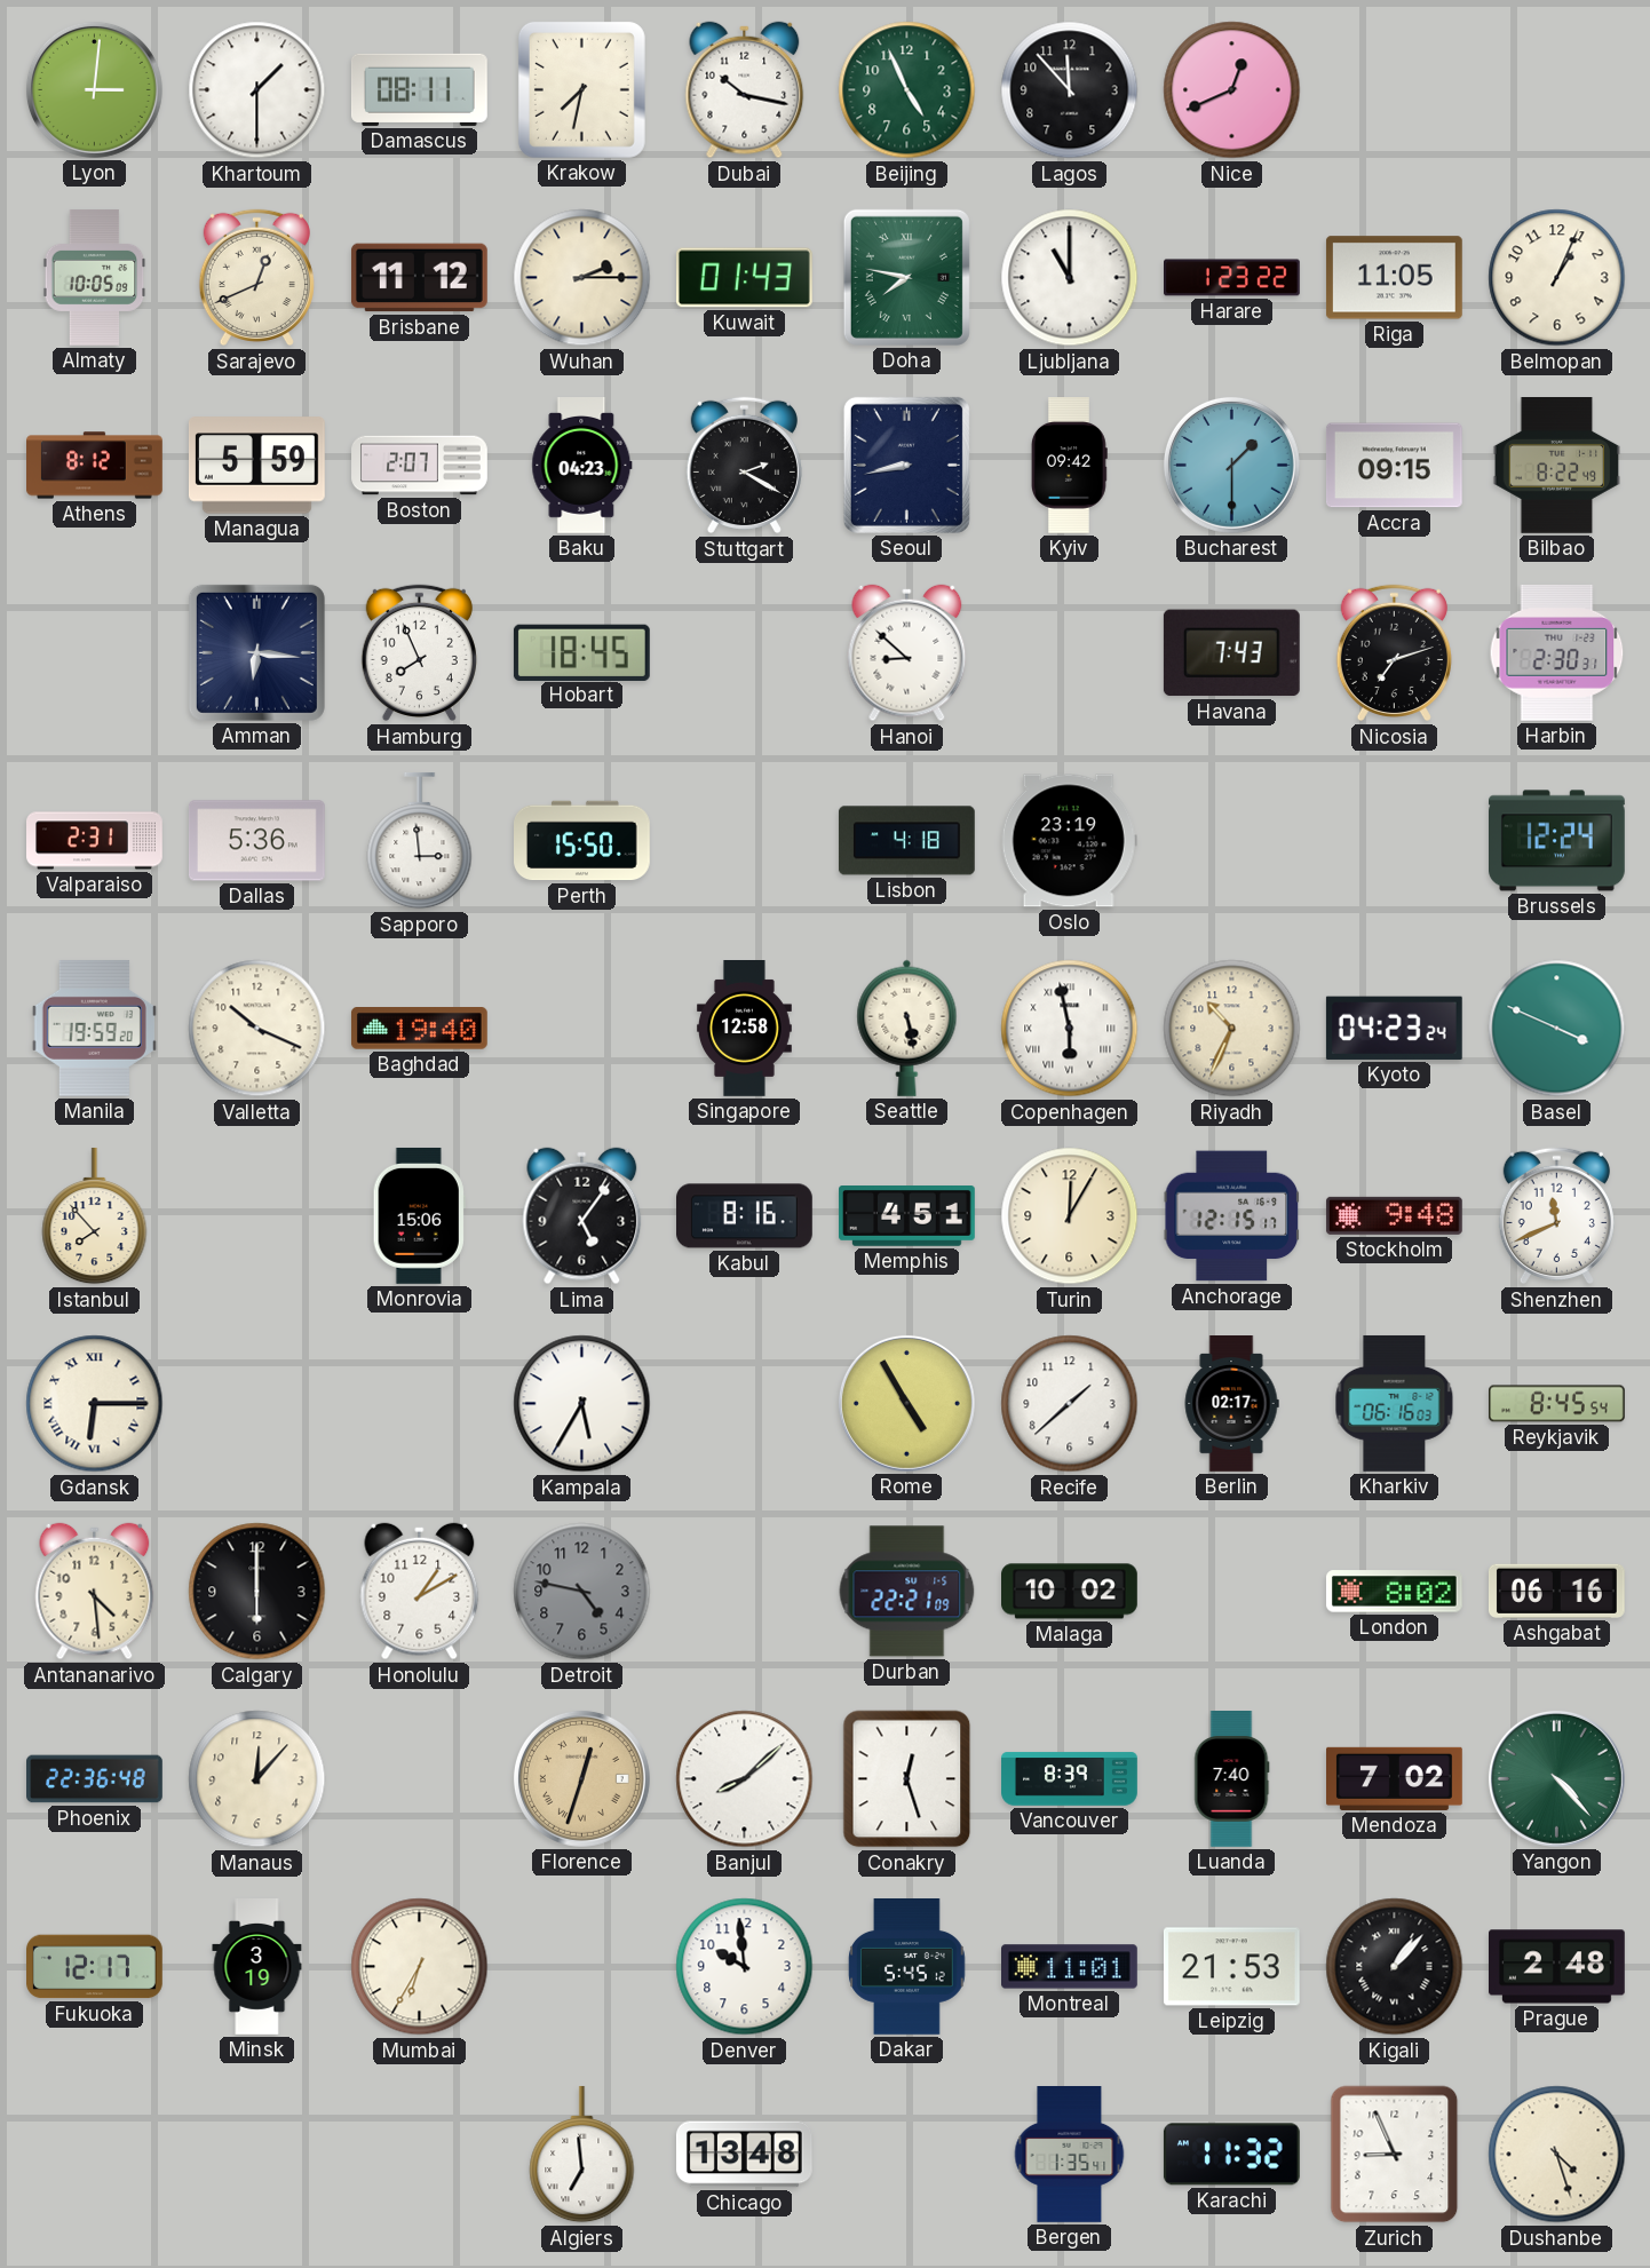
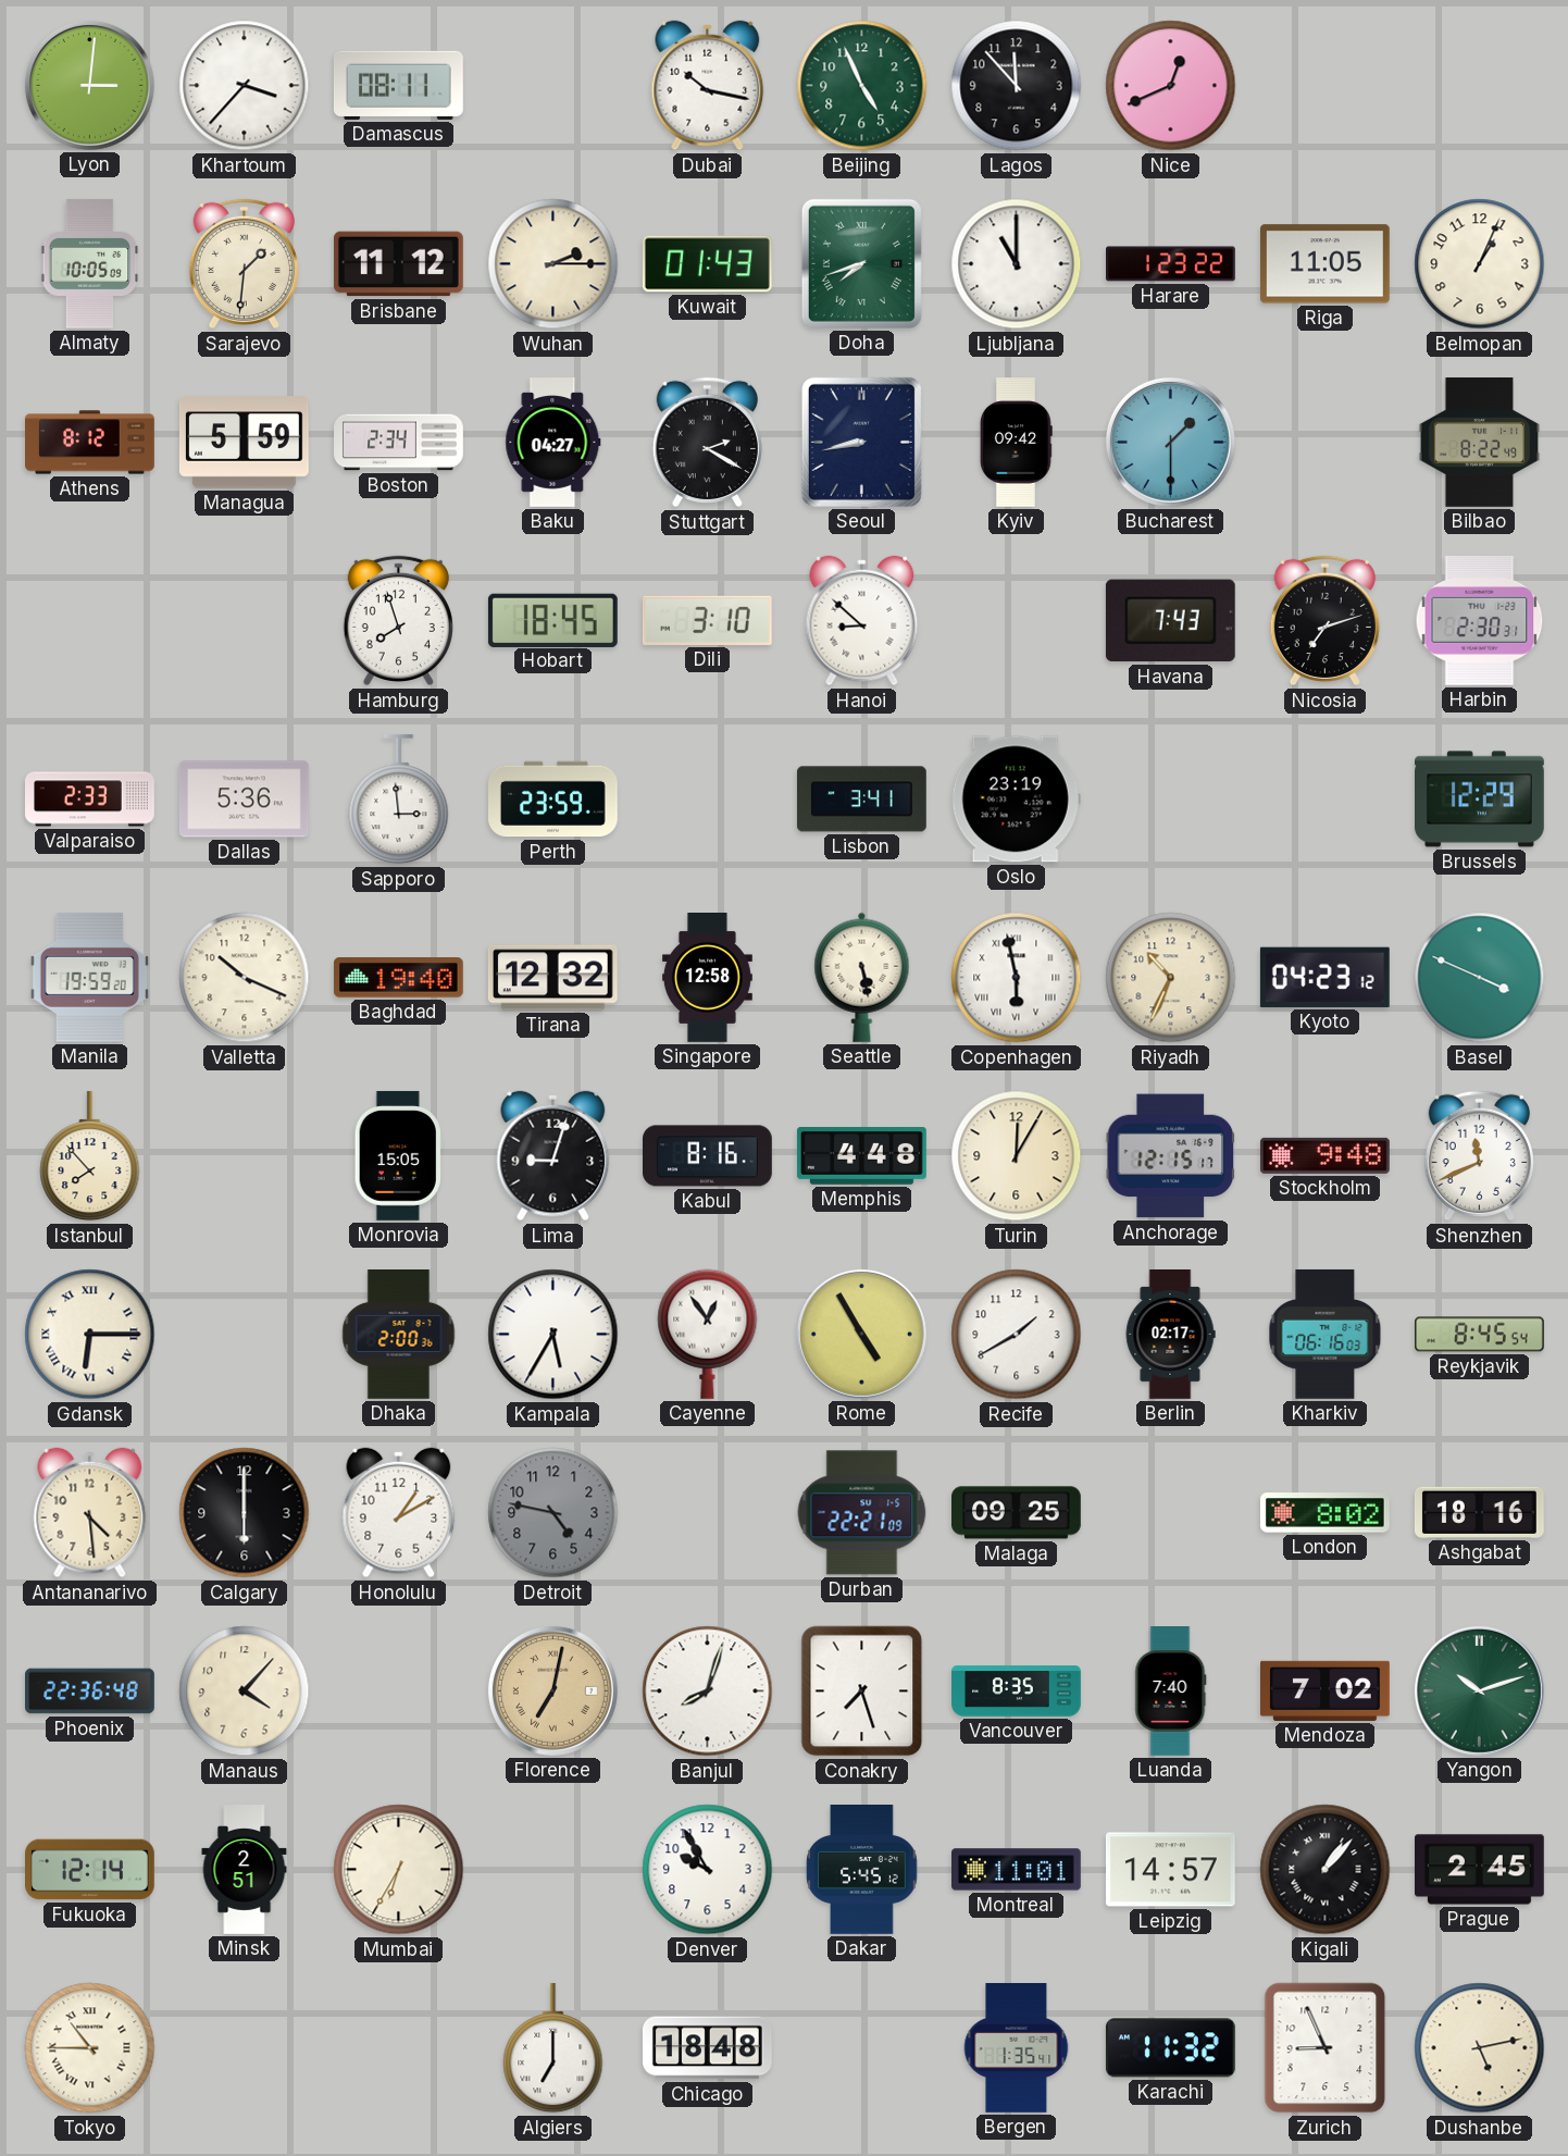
Khartoum: 1:30 -> 3:37 (245, 86)
Krakow: 7:32 -> none (581, 89)
Sarajevo: 12:41 -> 1:31 (244, 264)
Doha: 7:47 -> 7:42 (861, 263)
Boston: 2:07 -> 2:34 (399, 443)
Baku: 04:23 -> 04:27 (553, 443)
Accra: 09:15 -> none (1394, 466)
Amman: 6:16 -> none (256, 652)
Hamburg: 7:56 -> 7:57 (398, 621)
Dili: none -> 3:10 (707, 620)
Valparaiso: 2:31 -> 2:33 (90, 800)
Perth: 15:50 -> 23:59 (553, 800)
Lisbon: 4:18 -> 3:41 (861, 800)
Brussels: 12:24 -> 12:29 (1480, 800)
Tirana: none -> 12:32 (552, 978)
Kyoto: 04:23:24 -> 04:23:12 (1324, 977)
Monrovia: 15:06 -> 15:05 (398, 1155)
Lima: 5:06 -> 9:03 (553, 1156)
Memphis: 4:51 -> 4:48 (862, 1156)
Dhaka: none -> 2:00 (399, 1335)
Cayenne: none -> 12:54 (708, 1334)
Recife: 1:38 -> 1:40 (1017, 1335)
Malaga: 10:02 -> 09:25 (1017, 1513)
Ashgabat: 06:16 -> 18:16 (1479, 1512)
Manaus: 12:07 -> 4:07 (245, 1692)
Florence: 12:33 -> 7:02 (552, 1690)
Banjul: 8:08 -> 8:03 (708, 1692)
Conakry: 12:27 -> 7:27 (862, 1692)
Vancouver: 8:39 -> 8:35 (1017, 1692)
Yangon: 4:23 -> 10:12 (1479, 1690)
Fukuoka: 12:17 -> 12:14 (90, 1870)
Minsk: 3:19 -> 2:51 (245, 1870)
Denver: 9:59 -> 9:55 (708, 1870)
Leipzig: 21:53 -> 14:57 (1170, 1870)
Prague: 2:48 -> 2:45 (1480, 1870)
Tokyo: none -> 10:45 (90, 2048)
Algiers: 6:59 -> 7:00 (553, 2048)
Chicago: 13:48 -> 18:48 (707, 2048)
Dushanbe: 4:27 -> 5:13 (1480, 2048)
